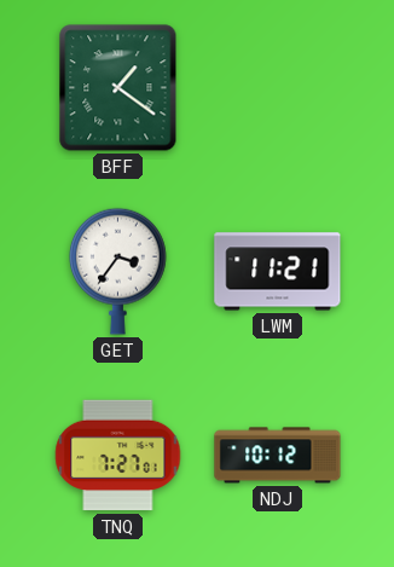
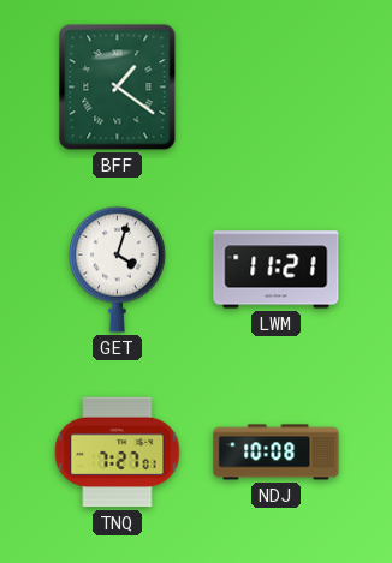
GET: 3:36 -> 4:03 (118, 269)
NDJ: 10:12 -> 10:08 (277, 453)
